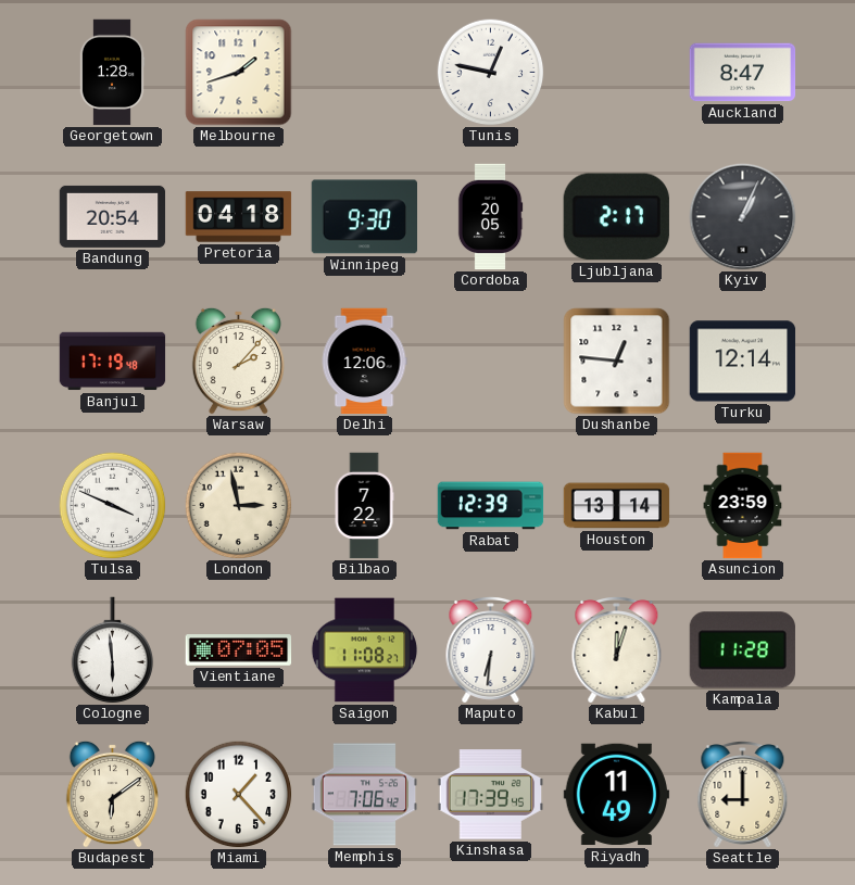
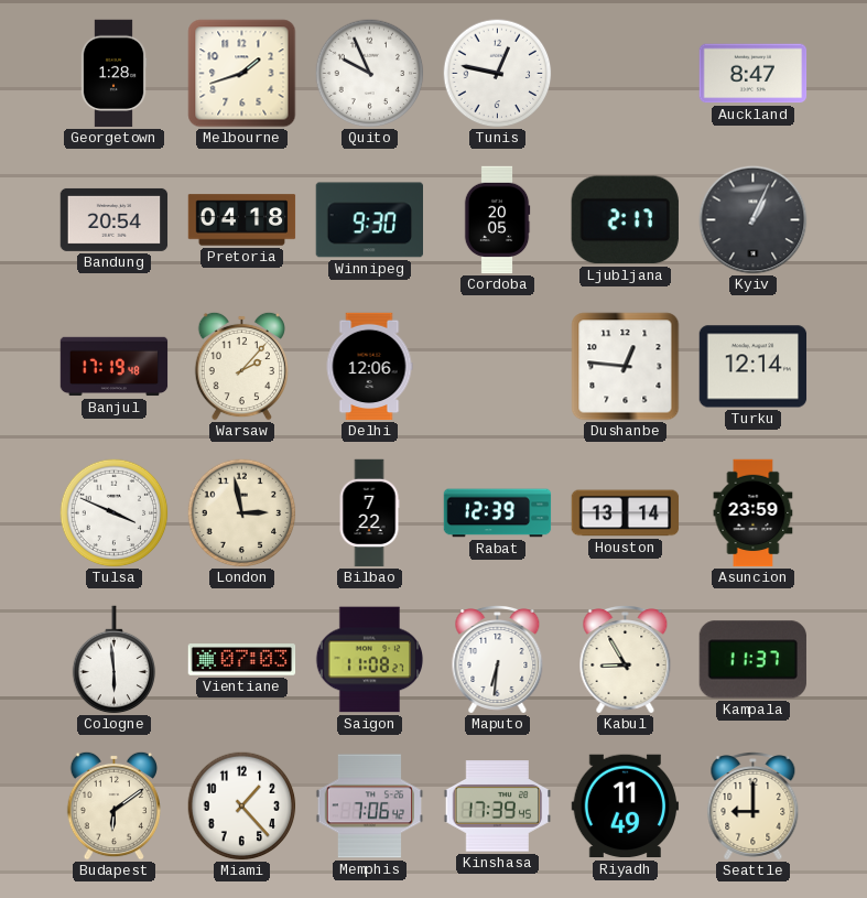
Quito: none -> 9:56 (370, 74)
Vientiane: 07:05 -> 07:03 (242, 660)
Kabul: 12:03 -> 8:55 (626, 660)
Kampala: 11:28 -> 11:37 (752, 660)
